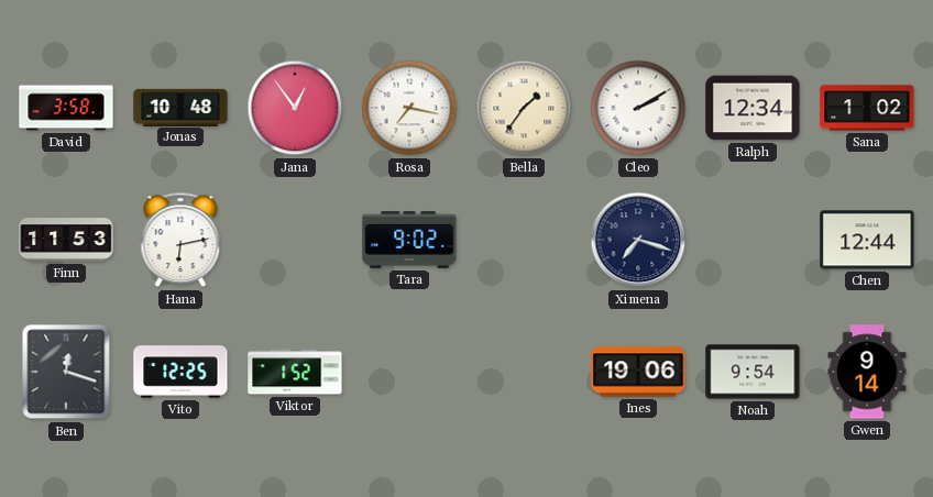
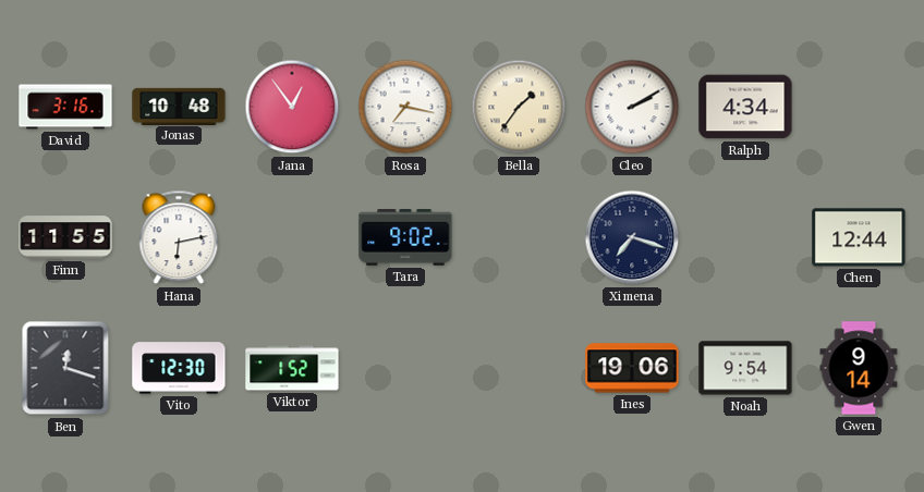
David: 3:58 -> 3:16 (65, 107)
Ralph: 12:34 -> 4:34 (745, 107)
Sana: 1:02 -> none (867, 108)
Finn: 11:53 -> 11:55 (65, 237)
Vito: 12:25 -> 12:30 (179, 368)
